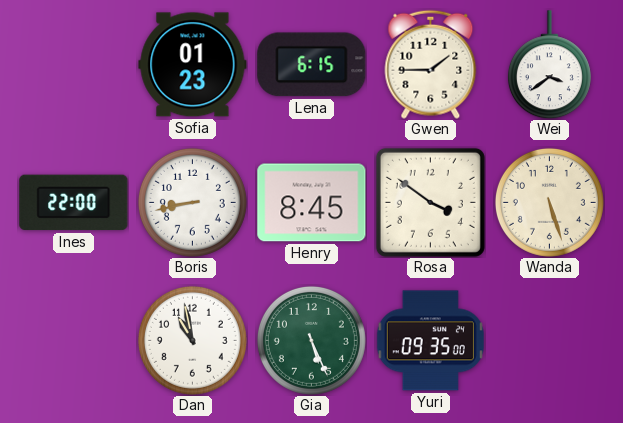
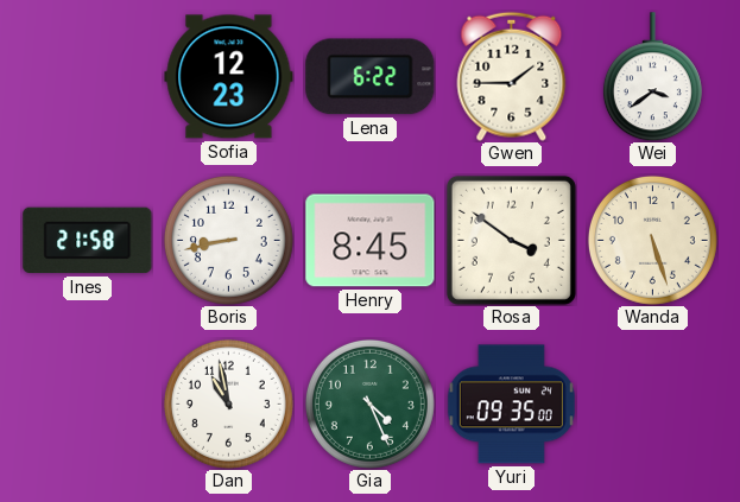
Sofia: 01:23 -> 12:23 (229, 77)
Lena: 6:15 -> 6:22 (371, 77)
Ines: 22:00 -> 21:58 (88, 241)
Gia: 5:26 -> 4:26 (369, 403)
